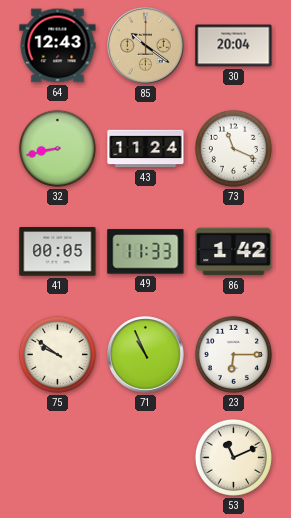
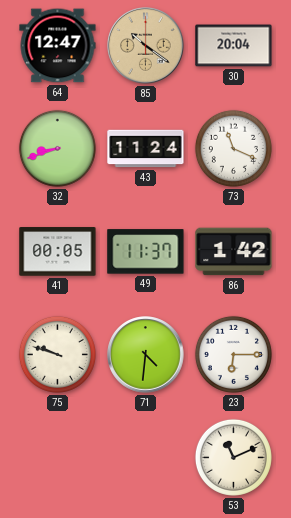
64: 12:43 -> 12:47 (58, 46)
32: 8:43 -> 8:42 (57, 148)
49: 11:33 -> 11:37 (146, 252)
75: 9:51 -> 9:48 (57, 354)
71: 10:56 -> 4:31 (146, 355)
